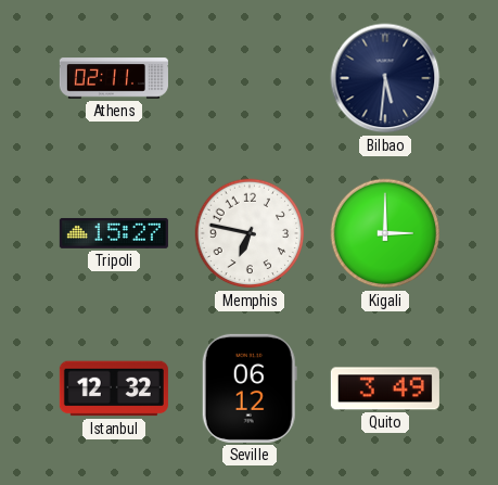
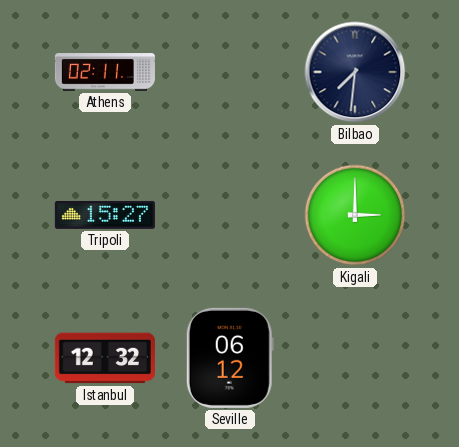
Bilbao: 5:31 -> 7:31 (355, 72)
Memphis: 6:47 -> none (250, 233)
Quito: 3:49 -> none (385, 388)
